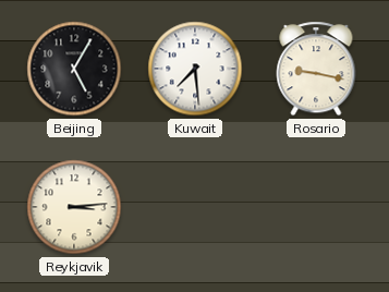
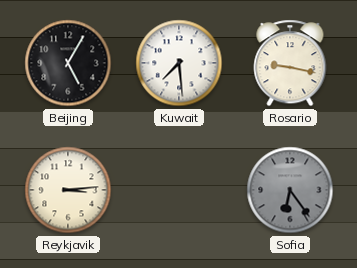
Sofia: none -> 6:24 (290, 190)
